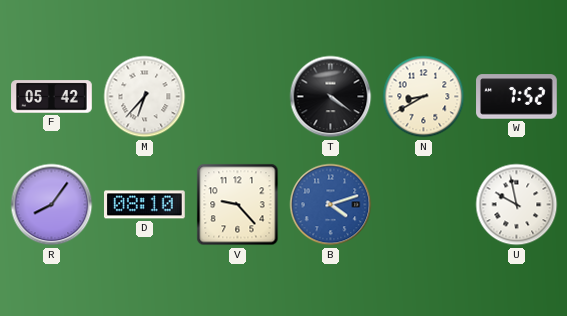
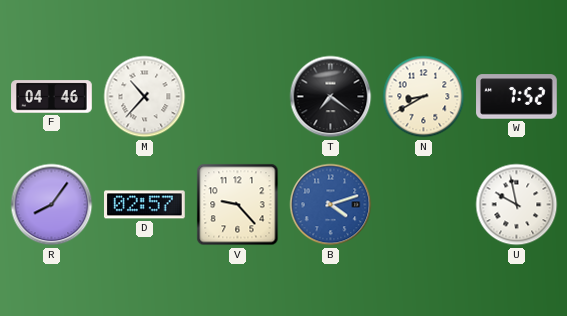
F: 05:42 -> 04:46 (52, 97)
M: 6:37 -> 10:37 (145, 97)
T: 4:21 -> 7:21 (331, 97)
D: 08:10 -> 02:57 (145, 205)
